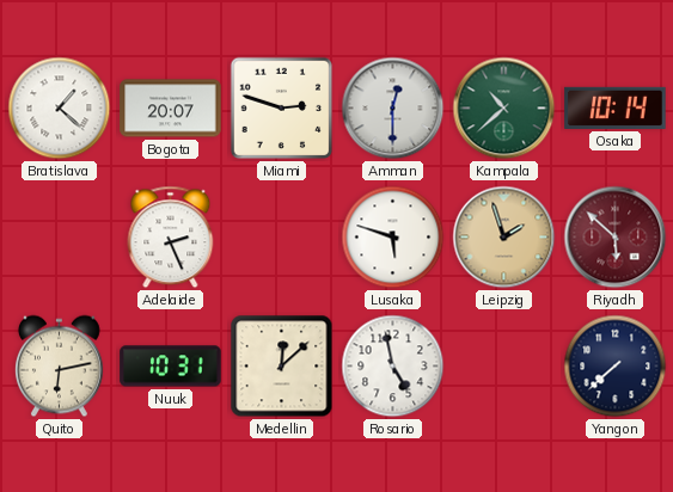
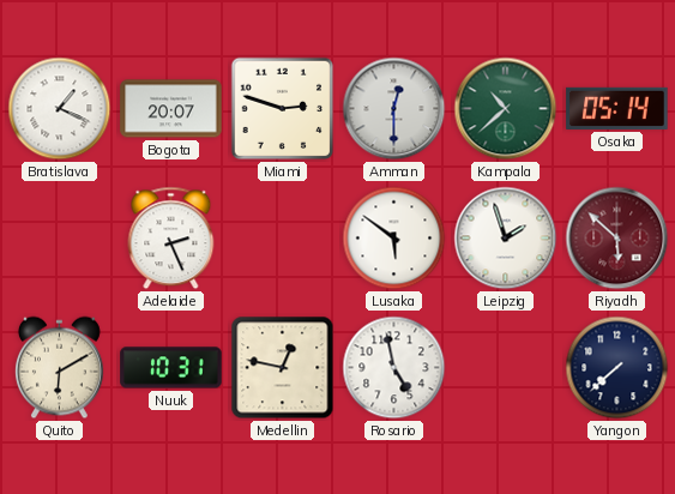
Bratislava: 1:22 -> 1:19 (60, 109)
Osaka: 10:14 -> 05:14 (617, 108)
Lusaka: 5:48 -> 5:51 (394, 239)
Leipzig dial: champagne -> white (506, 239)
Quito: 6:13 -> 6:10 (59, 368)
Medellin: 12:08 -> 12:47 (283, 368)
